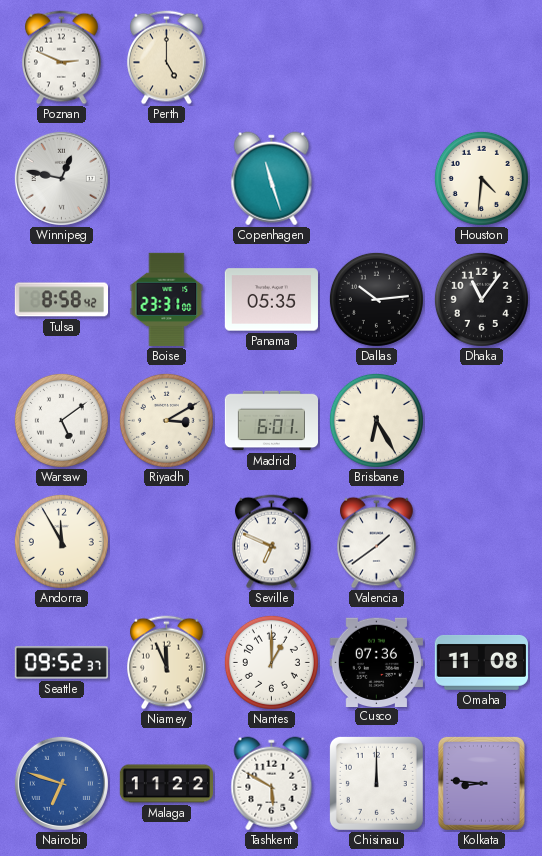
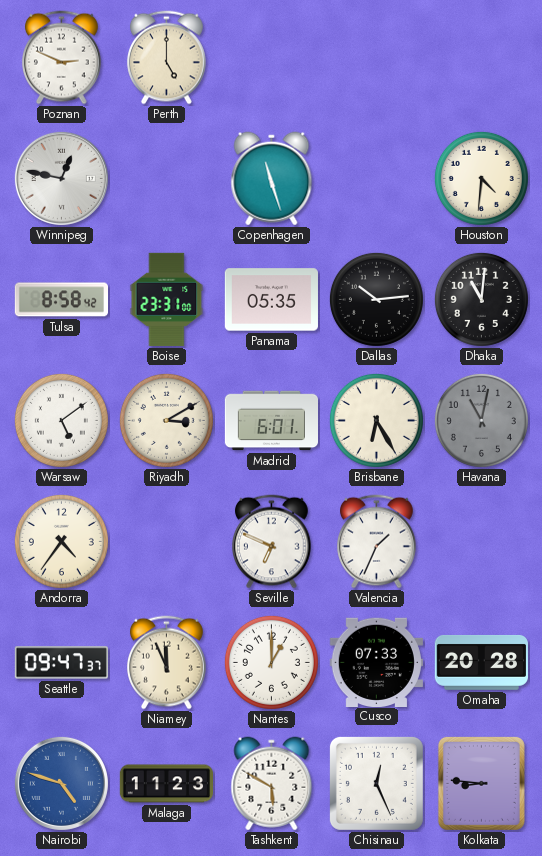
Dhaka: 11:06 -> 11:01 (481, 299)
Havana: none -> 11:02 (481, 420)
Andorra: 11:55 -> 4:36 (61, 541)
Valencia: 1:39 -> 1:34 (377, 542)
Seattle: 09:52 -> 09:47 (61, 663)
Cusco: 07:36 -> 07:33 (376, 662)
Omaha: 11:08 -> 20:28 (481, 663)
Nairobi: 6:48 -> 4:48 (61, 783)
Malaga: 11:22 -> 11:23 (166, 784)
Chisinau: 12:00 -> 12:26 (376, 783)
